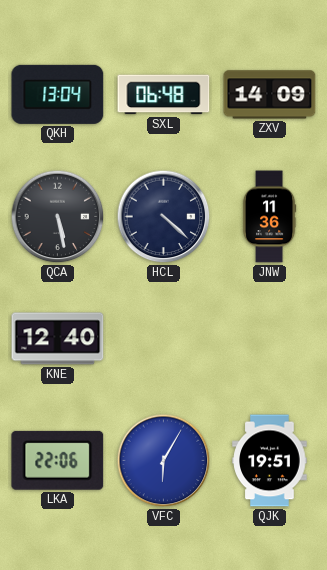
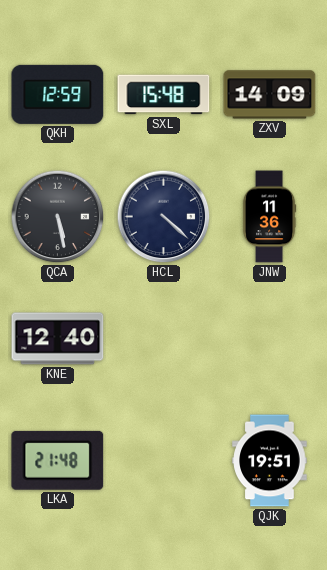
QKH: 13:04 -> 12:59 (58, 94)
SXL: 06:48 -> 15:48 (164, 95)
LKA: 22:06 -> 21:48 (58, 460)
VFC: 6:05 -> none (164, 461)
